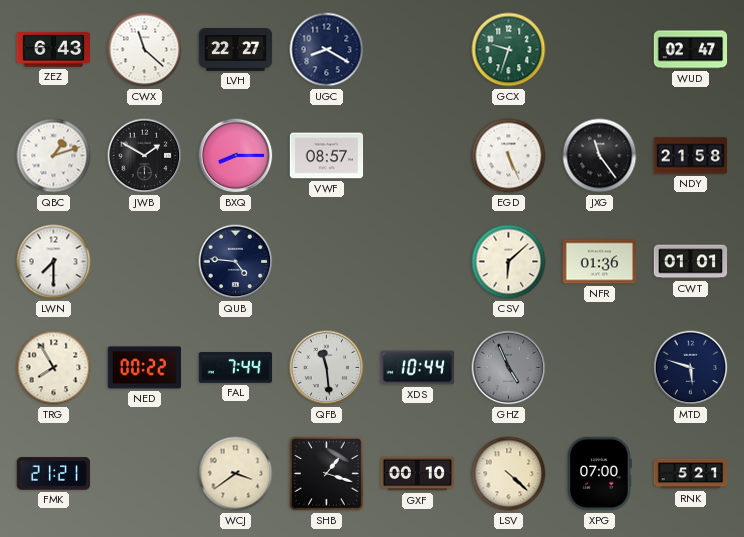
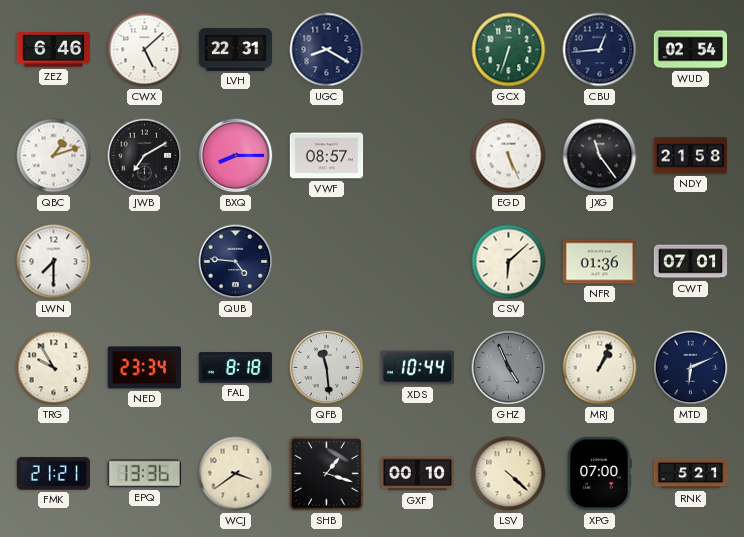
ZEZ: 6:43 -> 6:46 (54, 50)
CWX: 11:22 -> 5:08 (145, 50)
LVH: 22:27 -> 22:31 (236, 50)
GCX: 9:33 -> 6:33 (509, 50)
CBU: none -> 12:44 (600, 50)
WUD: 02:47 -> 02:54 (691, 50)
JWB: 1:50 -> 7:10 (145, 156)
CWT: 01:01 -> 07:01 (691, 262)
TRG: 7:55 -> 9:55 (54, 368)
NED: 00:22 -> 23:34 (145, 368)
FAL: 7:44 -> 8:18 (236, 368)
MRJ: none -> 1:04 (600, 368)
MTD: 5:48 -> 6:11 (691, 368)
EPQ: none -> 13:36 (144, 474)
